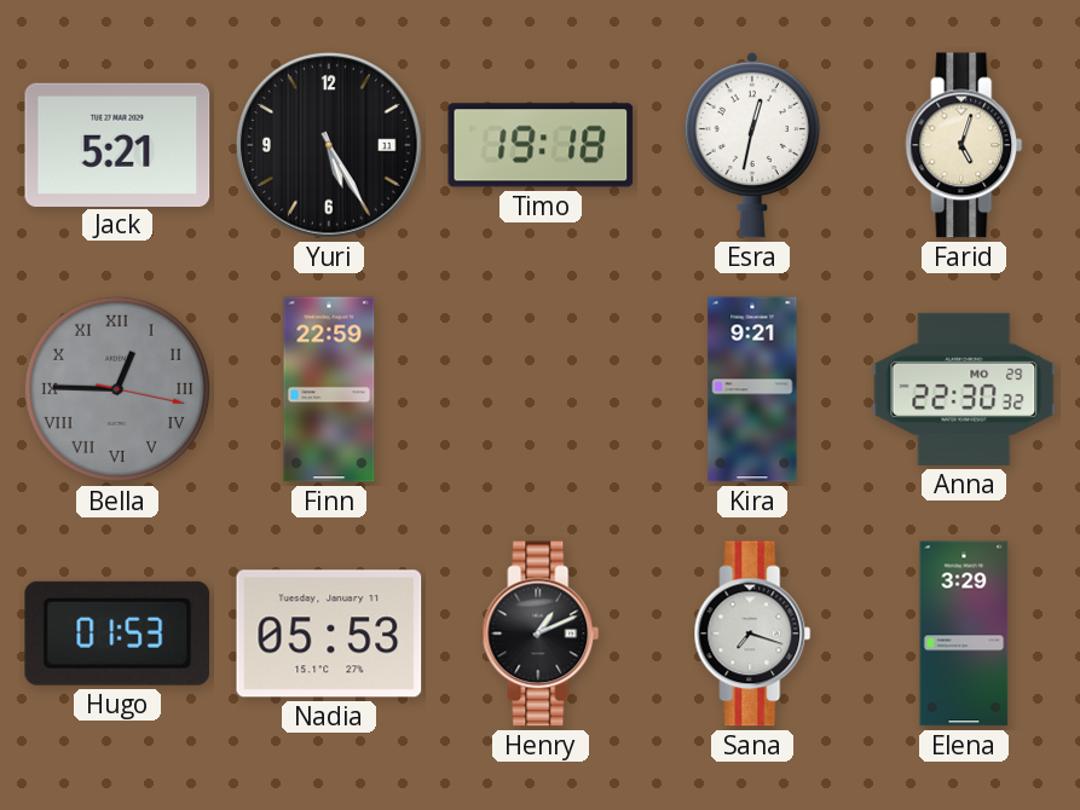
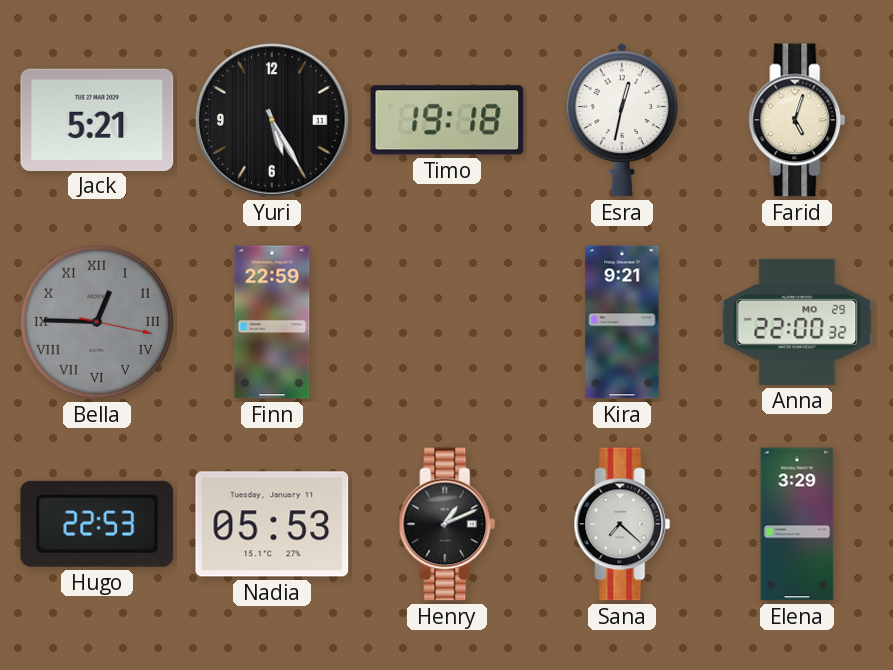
Anna: 22:30 -> 22:00 (797, 322)
Hugo: 01:53 -> 22:53 (97, 524)
Sana: 7:18 -> 7:22 (622, 524)
